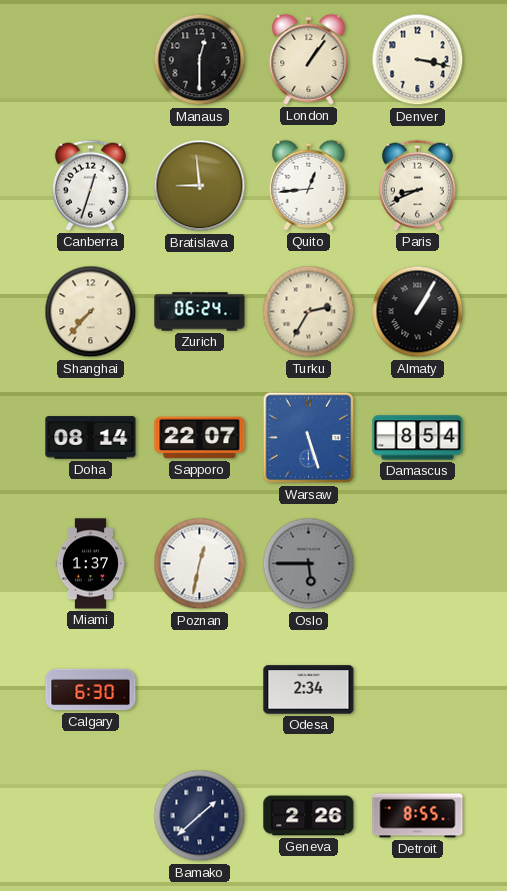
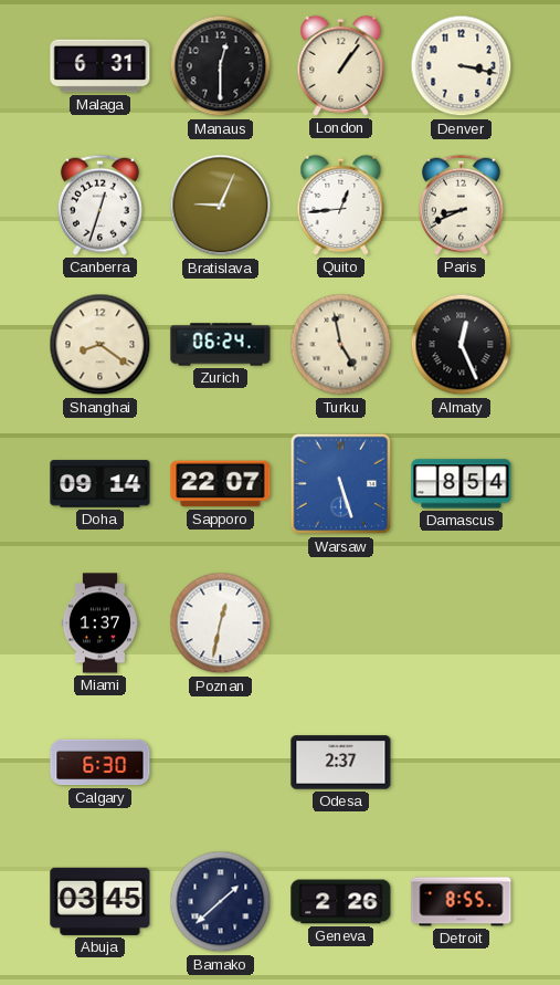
Malaga: none -> 6:31 (101, 66)
Bratislava: 8:59 -> 9:04 (221, 206)
Shanghai: 7:37 -> 8:21 (101, 345)
Turku: 2:35 -> 4:58 (341, 345)
Almaty: 1:05 -> 12:26 (462, 345)
Doha: 08:14 -> 09:14 (101, 484)
Oslo: 5:45 -> none (309, 564)
Odesa: 2:34 -> 2:37 (341, 763)
Abuja: none -> 03:45 (101, 901)
